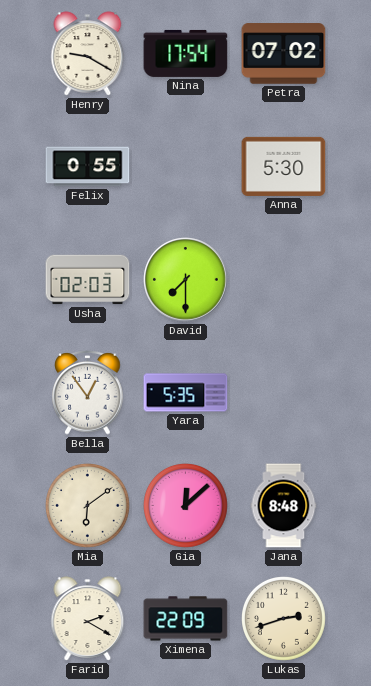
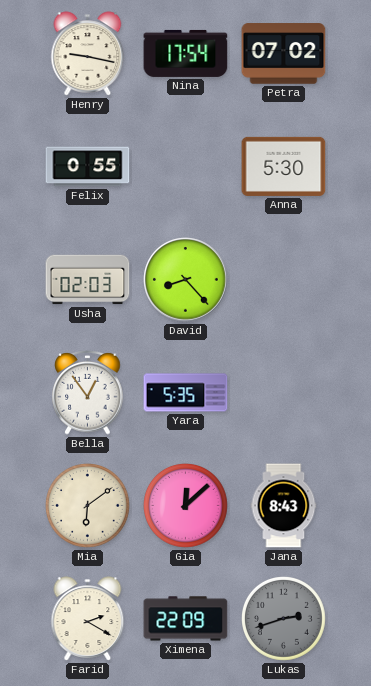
Henry: 9:20 -> 9:17 (88, 54)
David: 7:30 -> 8:23 (186, 280)
Jana: 8:48 -> 8:43 (284, 506)
Lukas dial: cream -> grey (284, 619)
